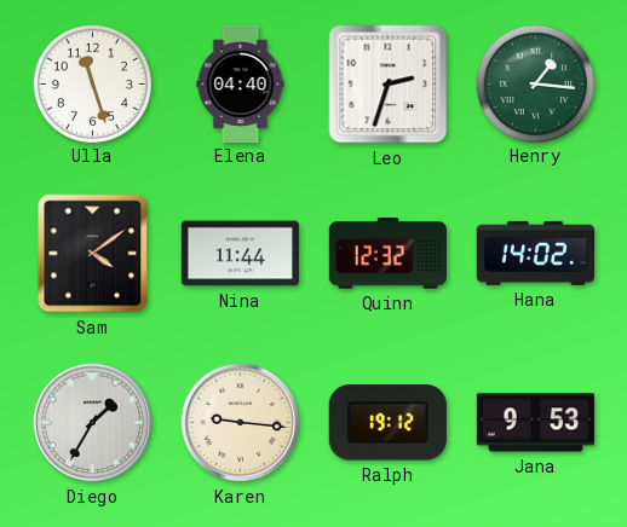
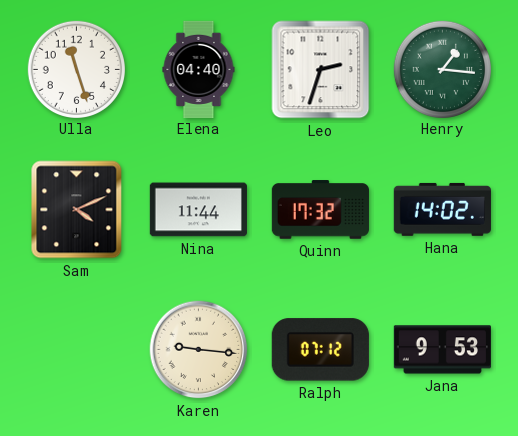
Sam: 4:09 -> 4:11 (77, 210)
Quinn: 12:32 -> 17:32 (320, 210)
Diego: 1:35 -> none (93, 423)
Ralph: 19:12 -> 07:12 (320, 350)
